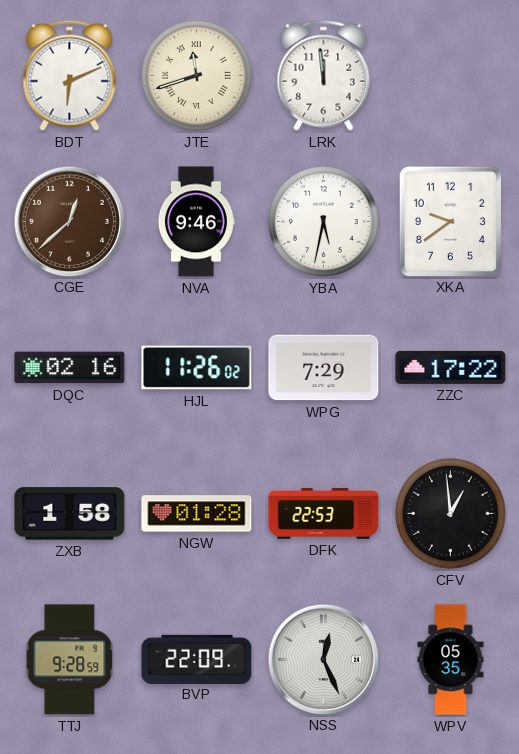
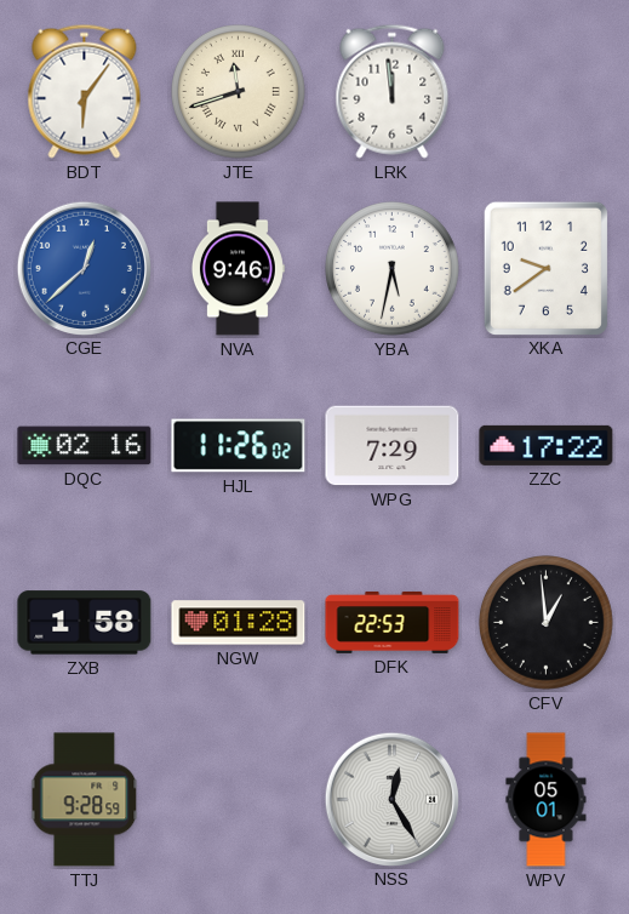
BDT: 6:11 -> 6:06 (85, 91)
CGE dial: brown -> blue (84, 268)
BVP: 22:09 -> none (197, 659)
NSS: 12:26 -> 12:25 (391, 799)
WPV: 05:35 -> 05:01 (547, 800)
